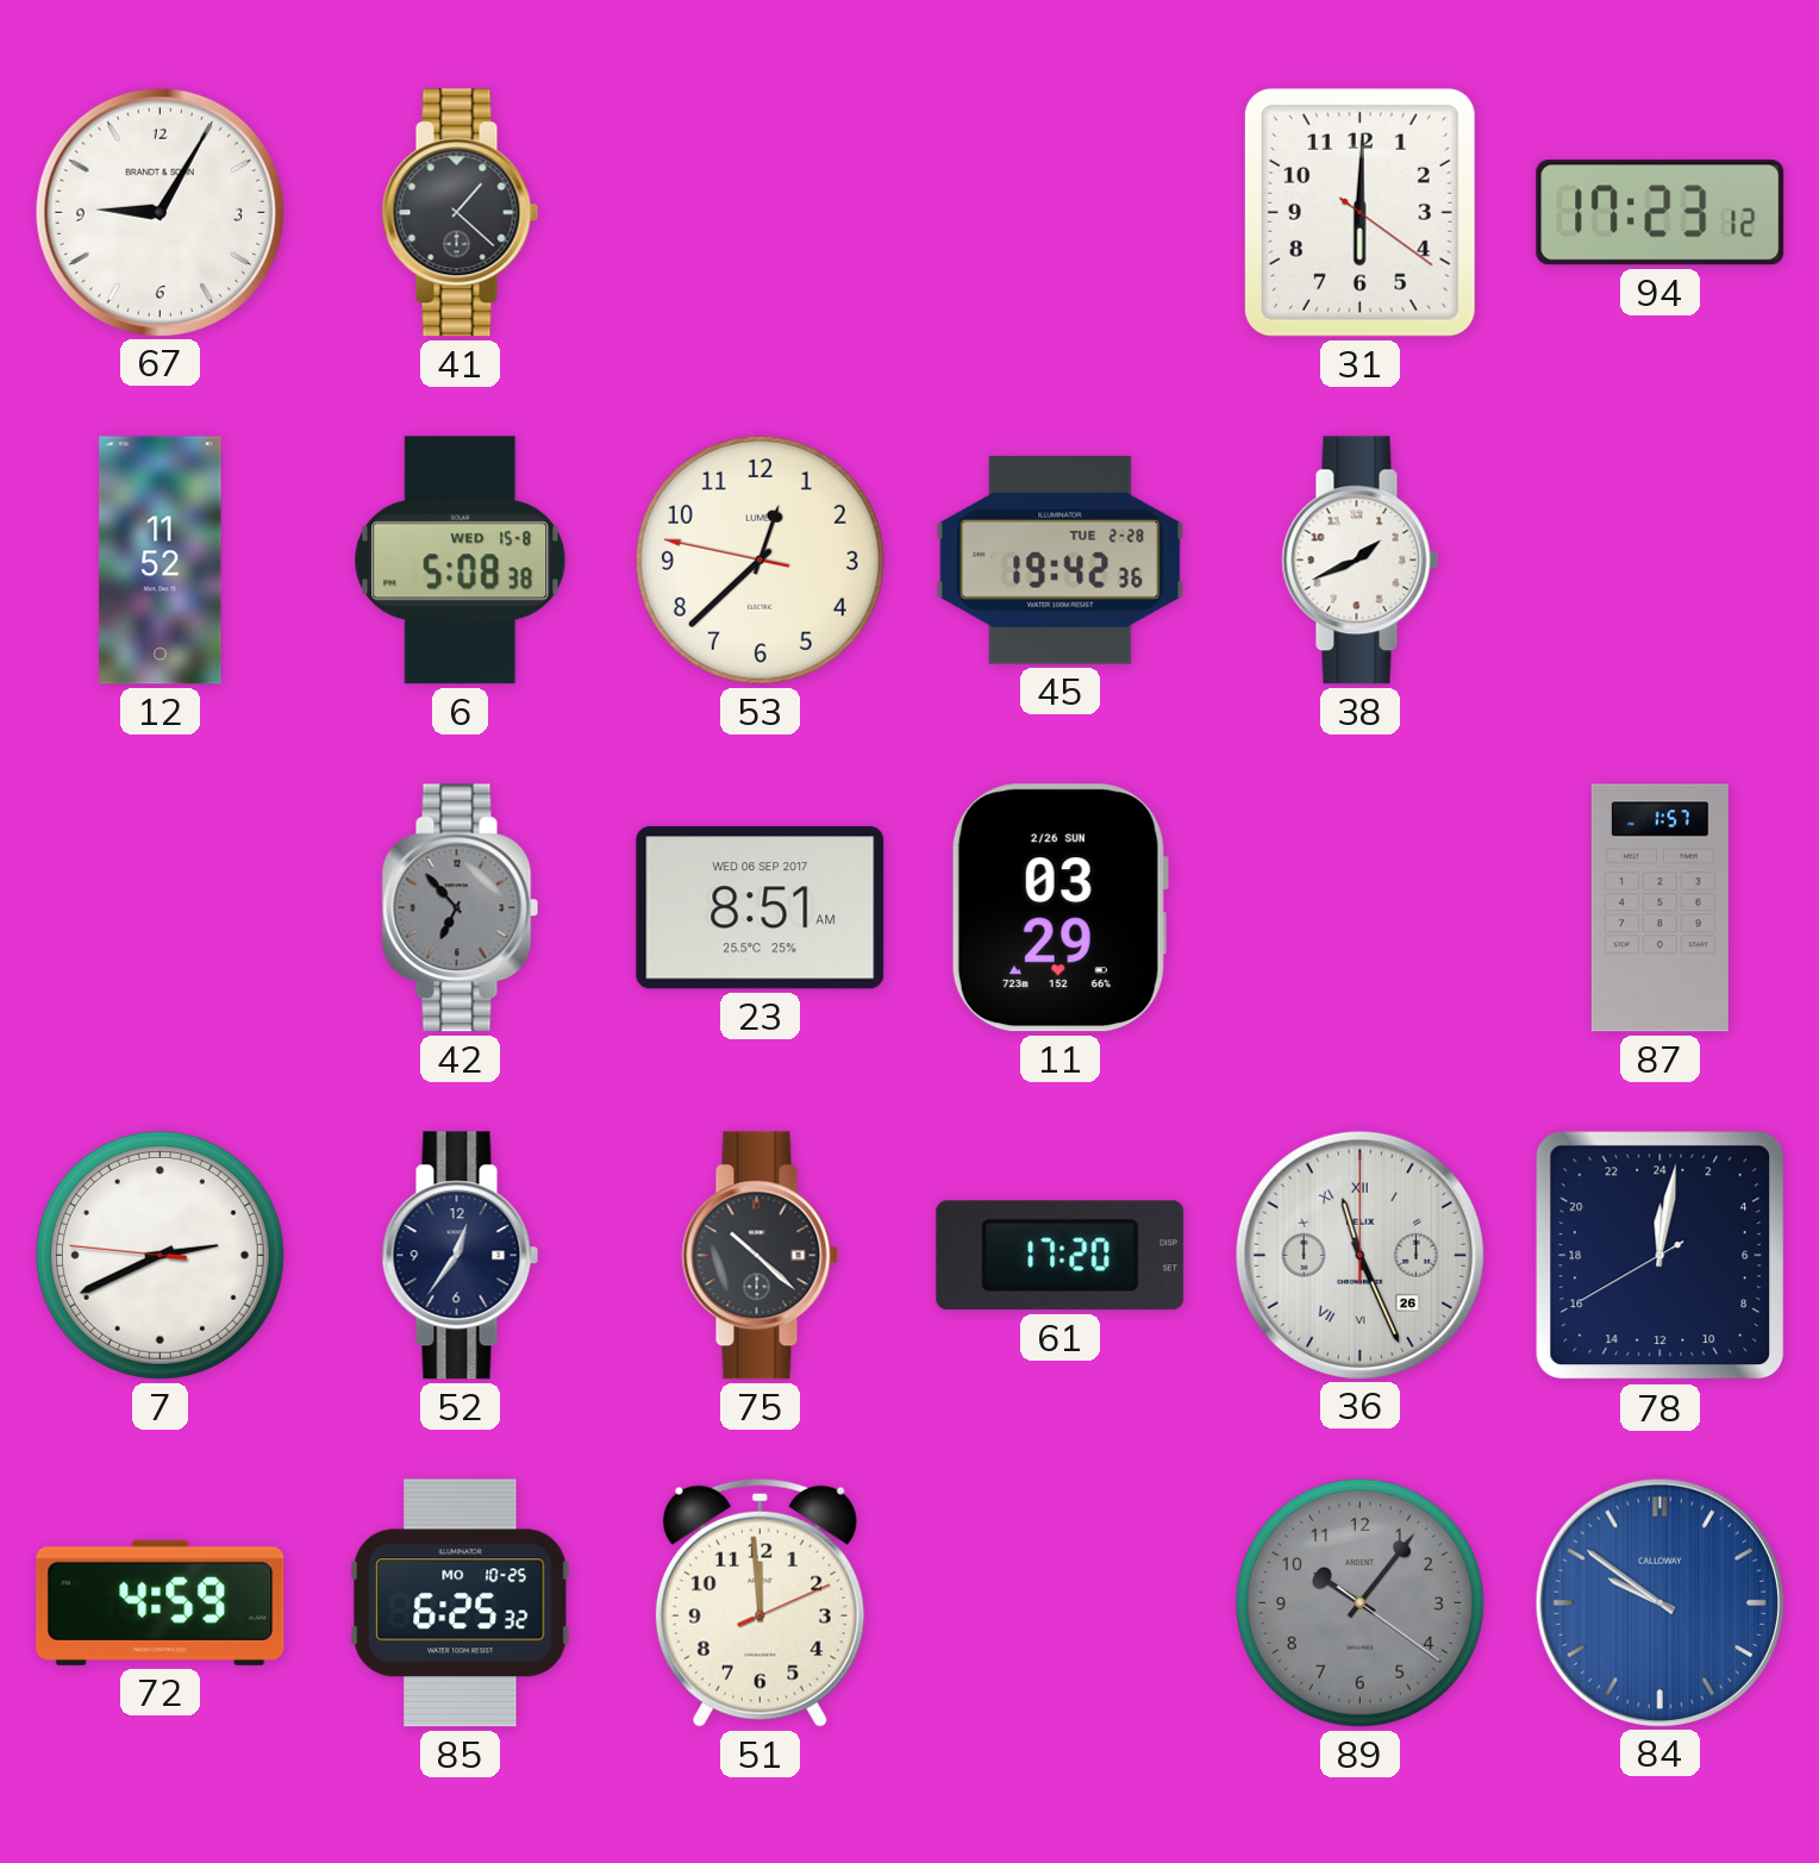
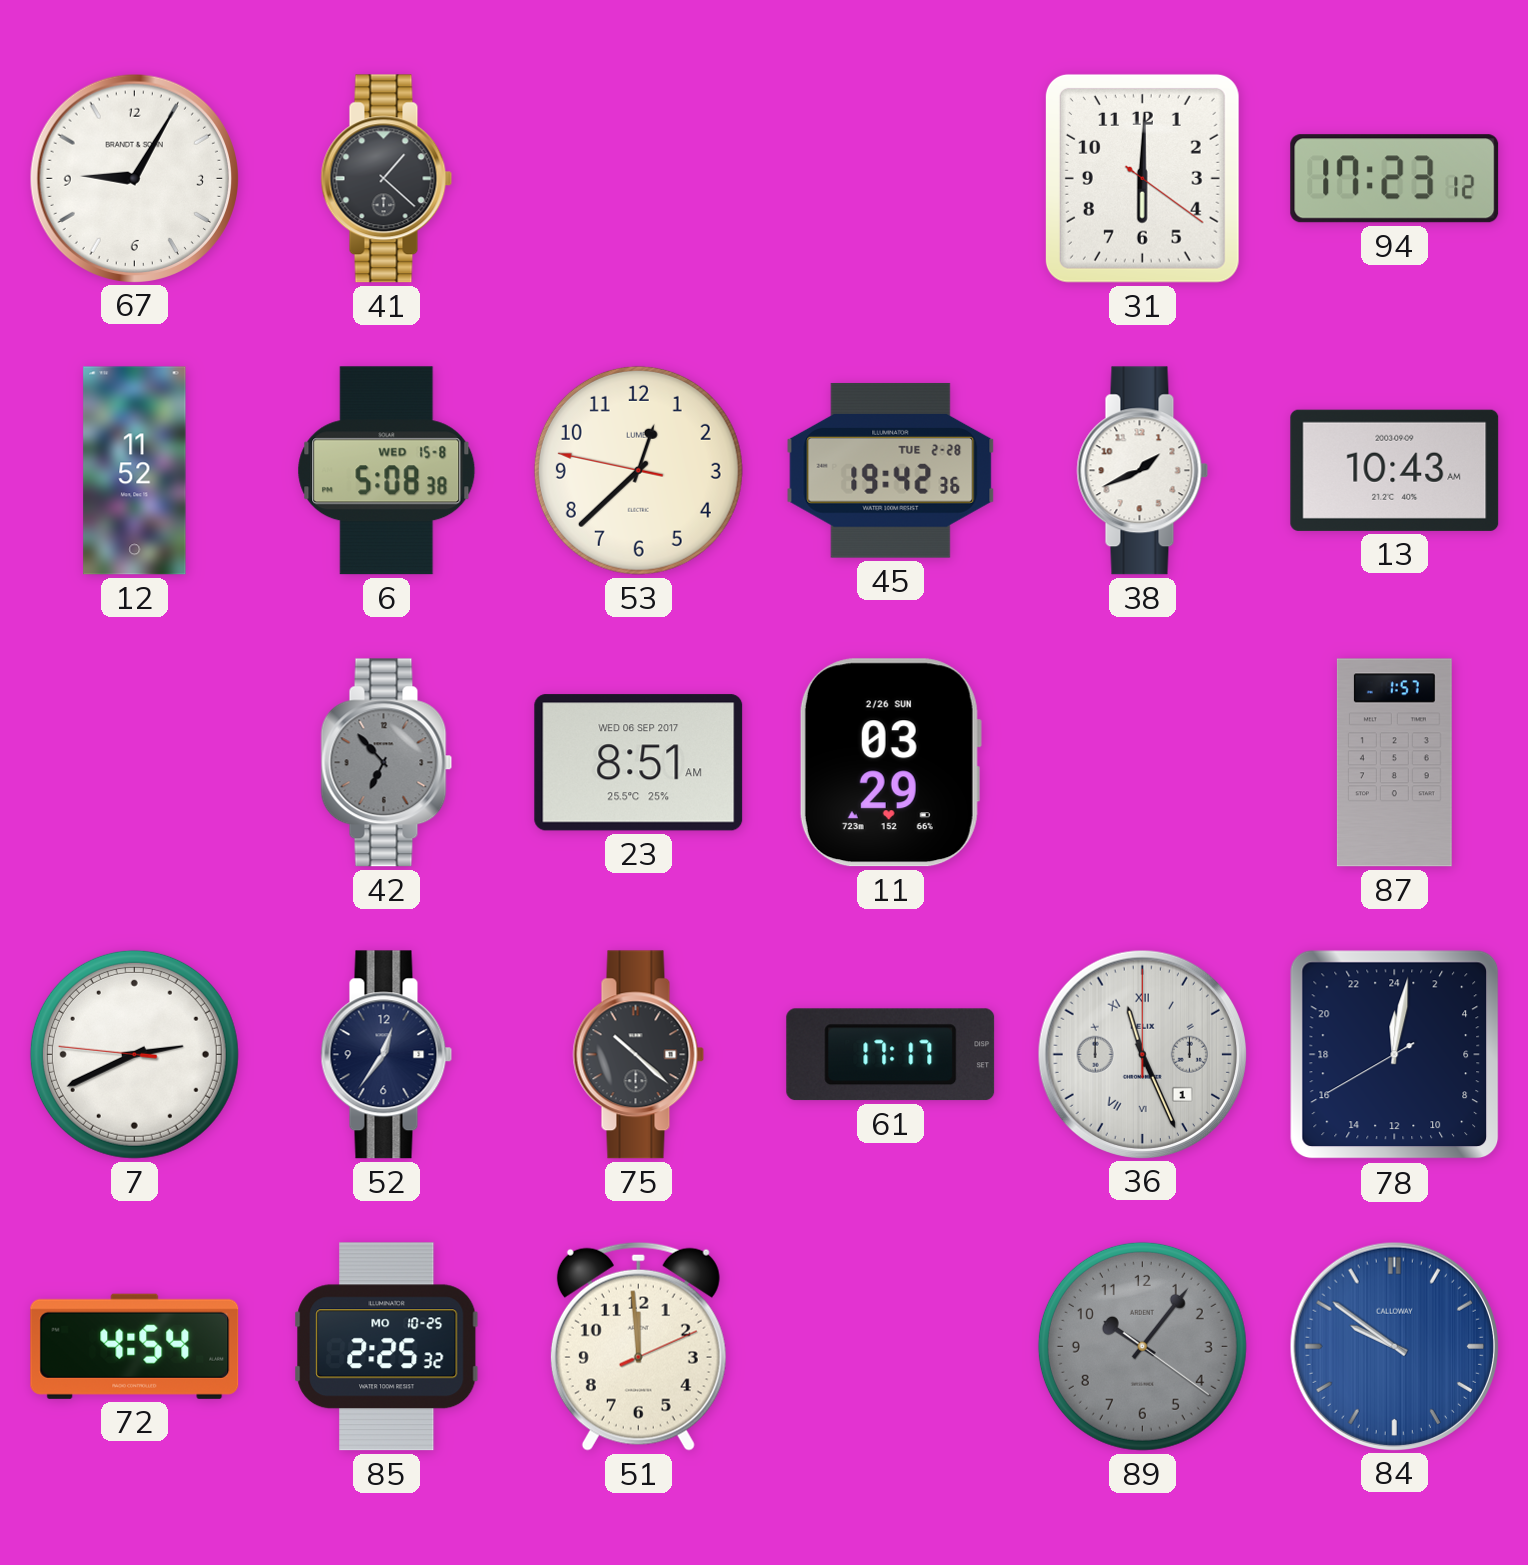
13: none -> 10:43 (1395, 470)
61: 17:20 -> 17:17 (891, 1055)
36 date: 26 -> 1 (1142, 1054)
72: 4:59 -> 4:54 (135, 1346)
85: 6:25 -> 2:25 (387, 1347)
